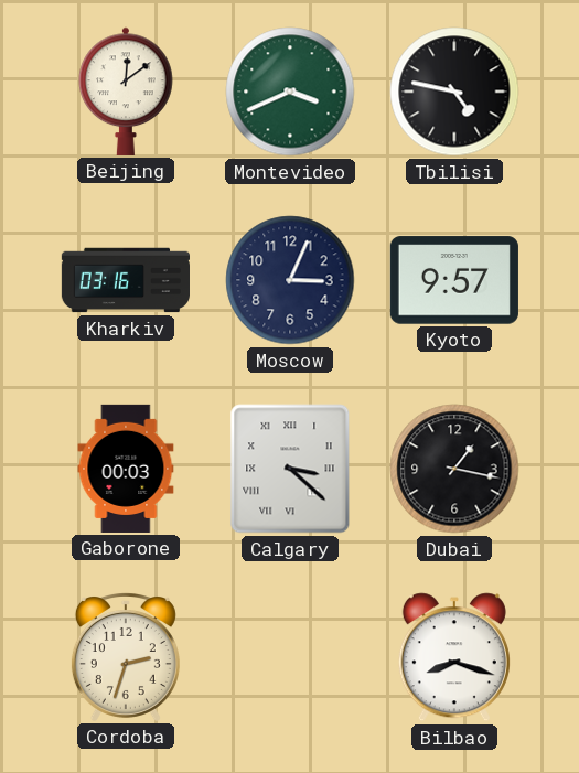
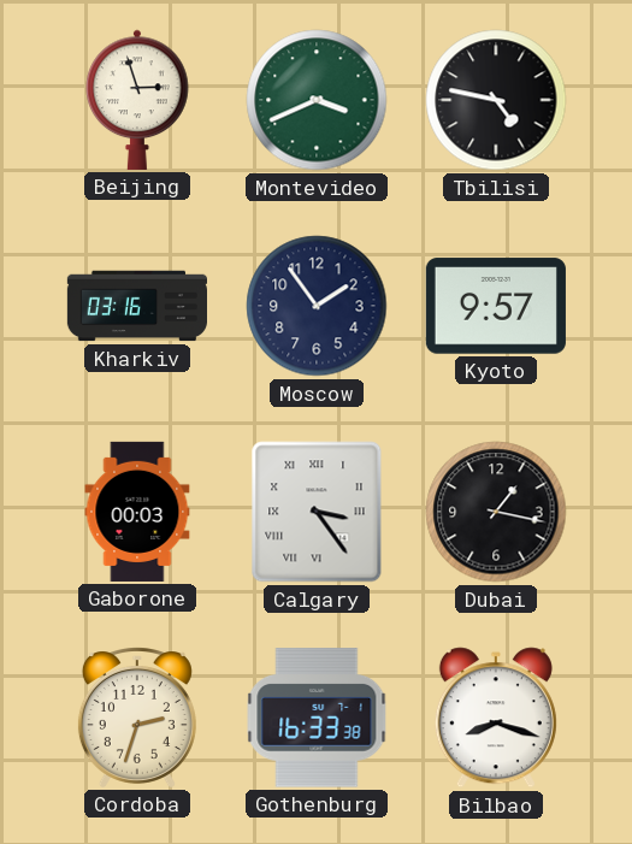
Beijing: 12:09 -> 2:57 (137, 100)
Moscow: 3:04 -> 1:54 (317, 306)
Calgary: 3:22 -> 3:24 (317, 512)
Gothenburg: none -> 16:33 (317, 718)
